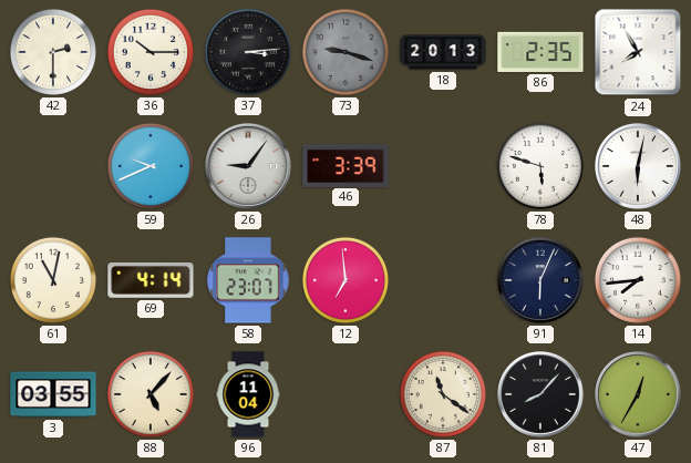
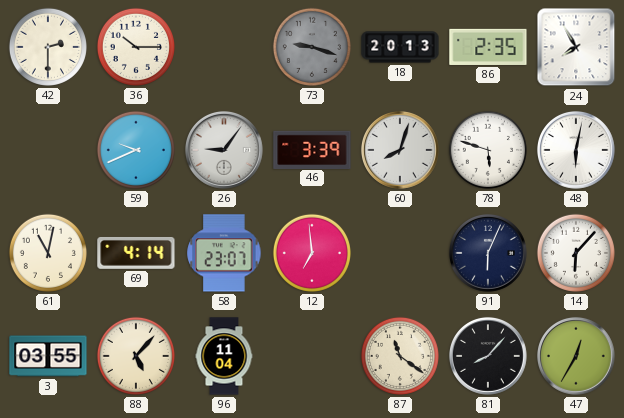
37: 3:14 -> none (248, 52)
60: none -> 8:03 (400, 150)
14: 7:44 -> 6:07 (576, 253)
